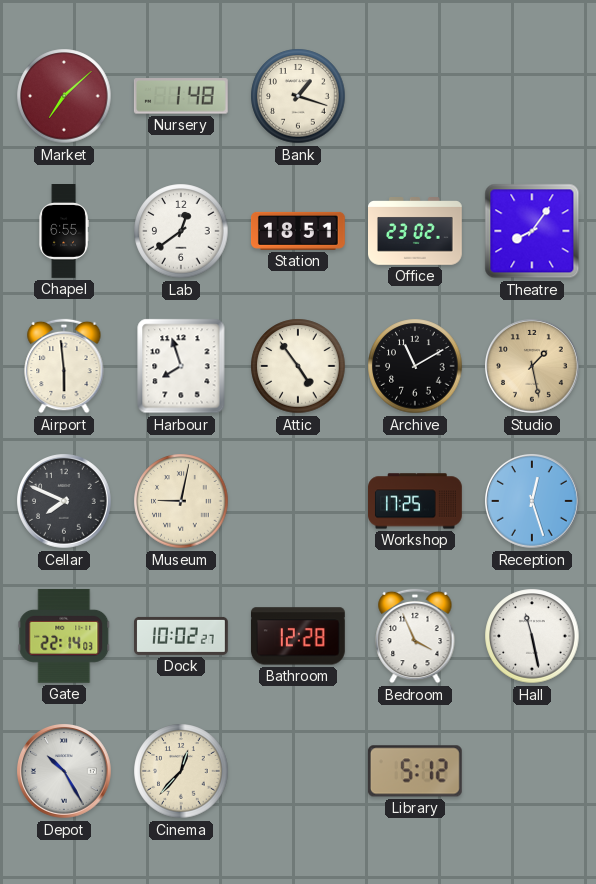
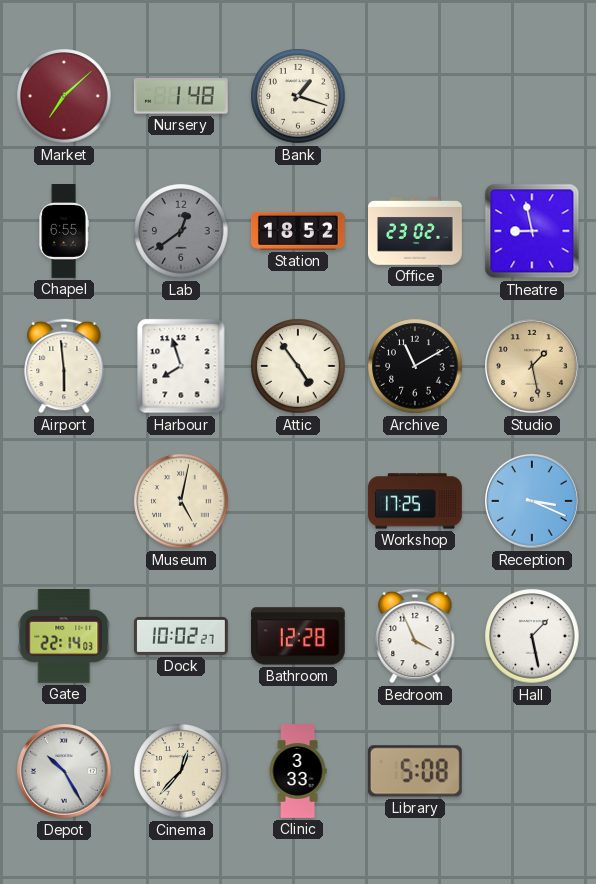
Lab dial: white -> grey (181, 231)
Station: 18:51 -> 18:52 (299, 231)
Theatre: 8:06 -> 8:58 (532, 231)
Cellar: 7:49 -> none (65, 502)
Museum: 9:02 -> 5:02 (181, 501)
Reception: 12:27 -> 3:19 (533, 502)
Hall: 11:28 -> 1:28 (532, 636)
Clinic: none -> 3:33 (298, 772)
Library: 5:12 -> 5:08 (415, 771)
